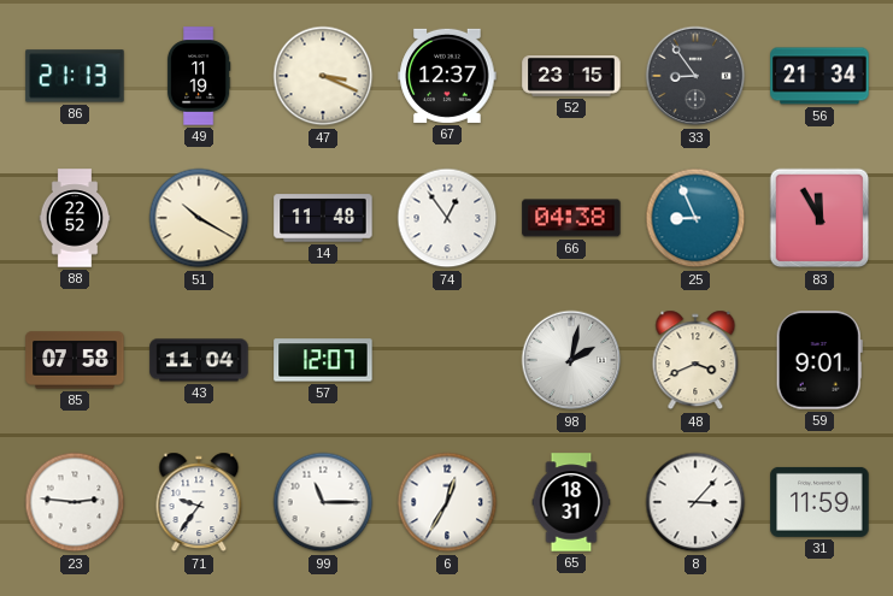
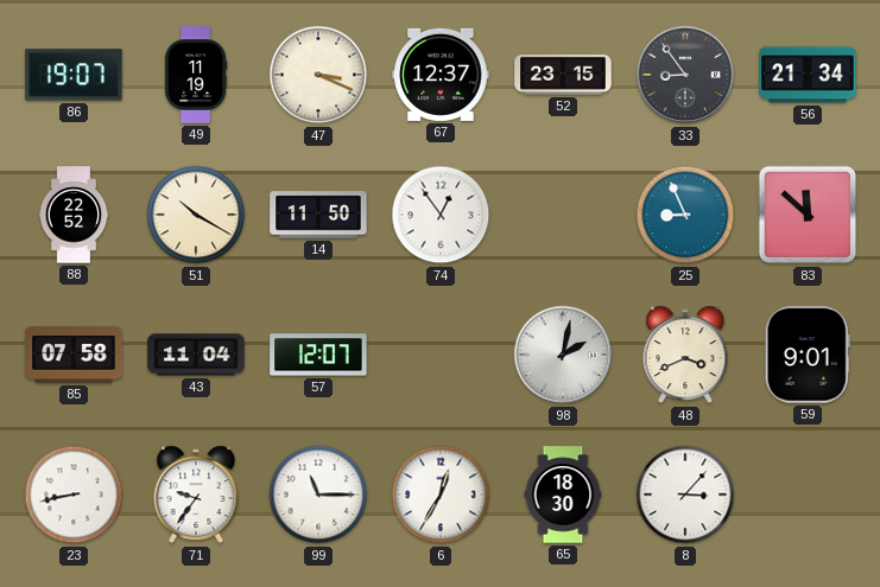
86: 21:13 -> 19:07 (74, 75)
14: 11:48 -> 11:50 (318, 215)
66: 04:38 -> none (571, 218)
83: 11:55 -> 11:52 (808, 215)
23: 2:46 -> 8:43 (74, 495)
65: 18:31 -> 18:30 (563, 495)
31: 11:59 -> none (819, 502)
